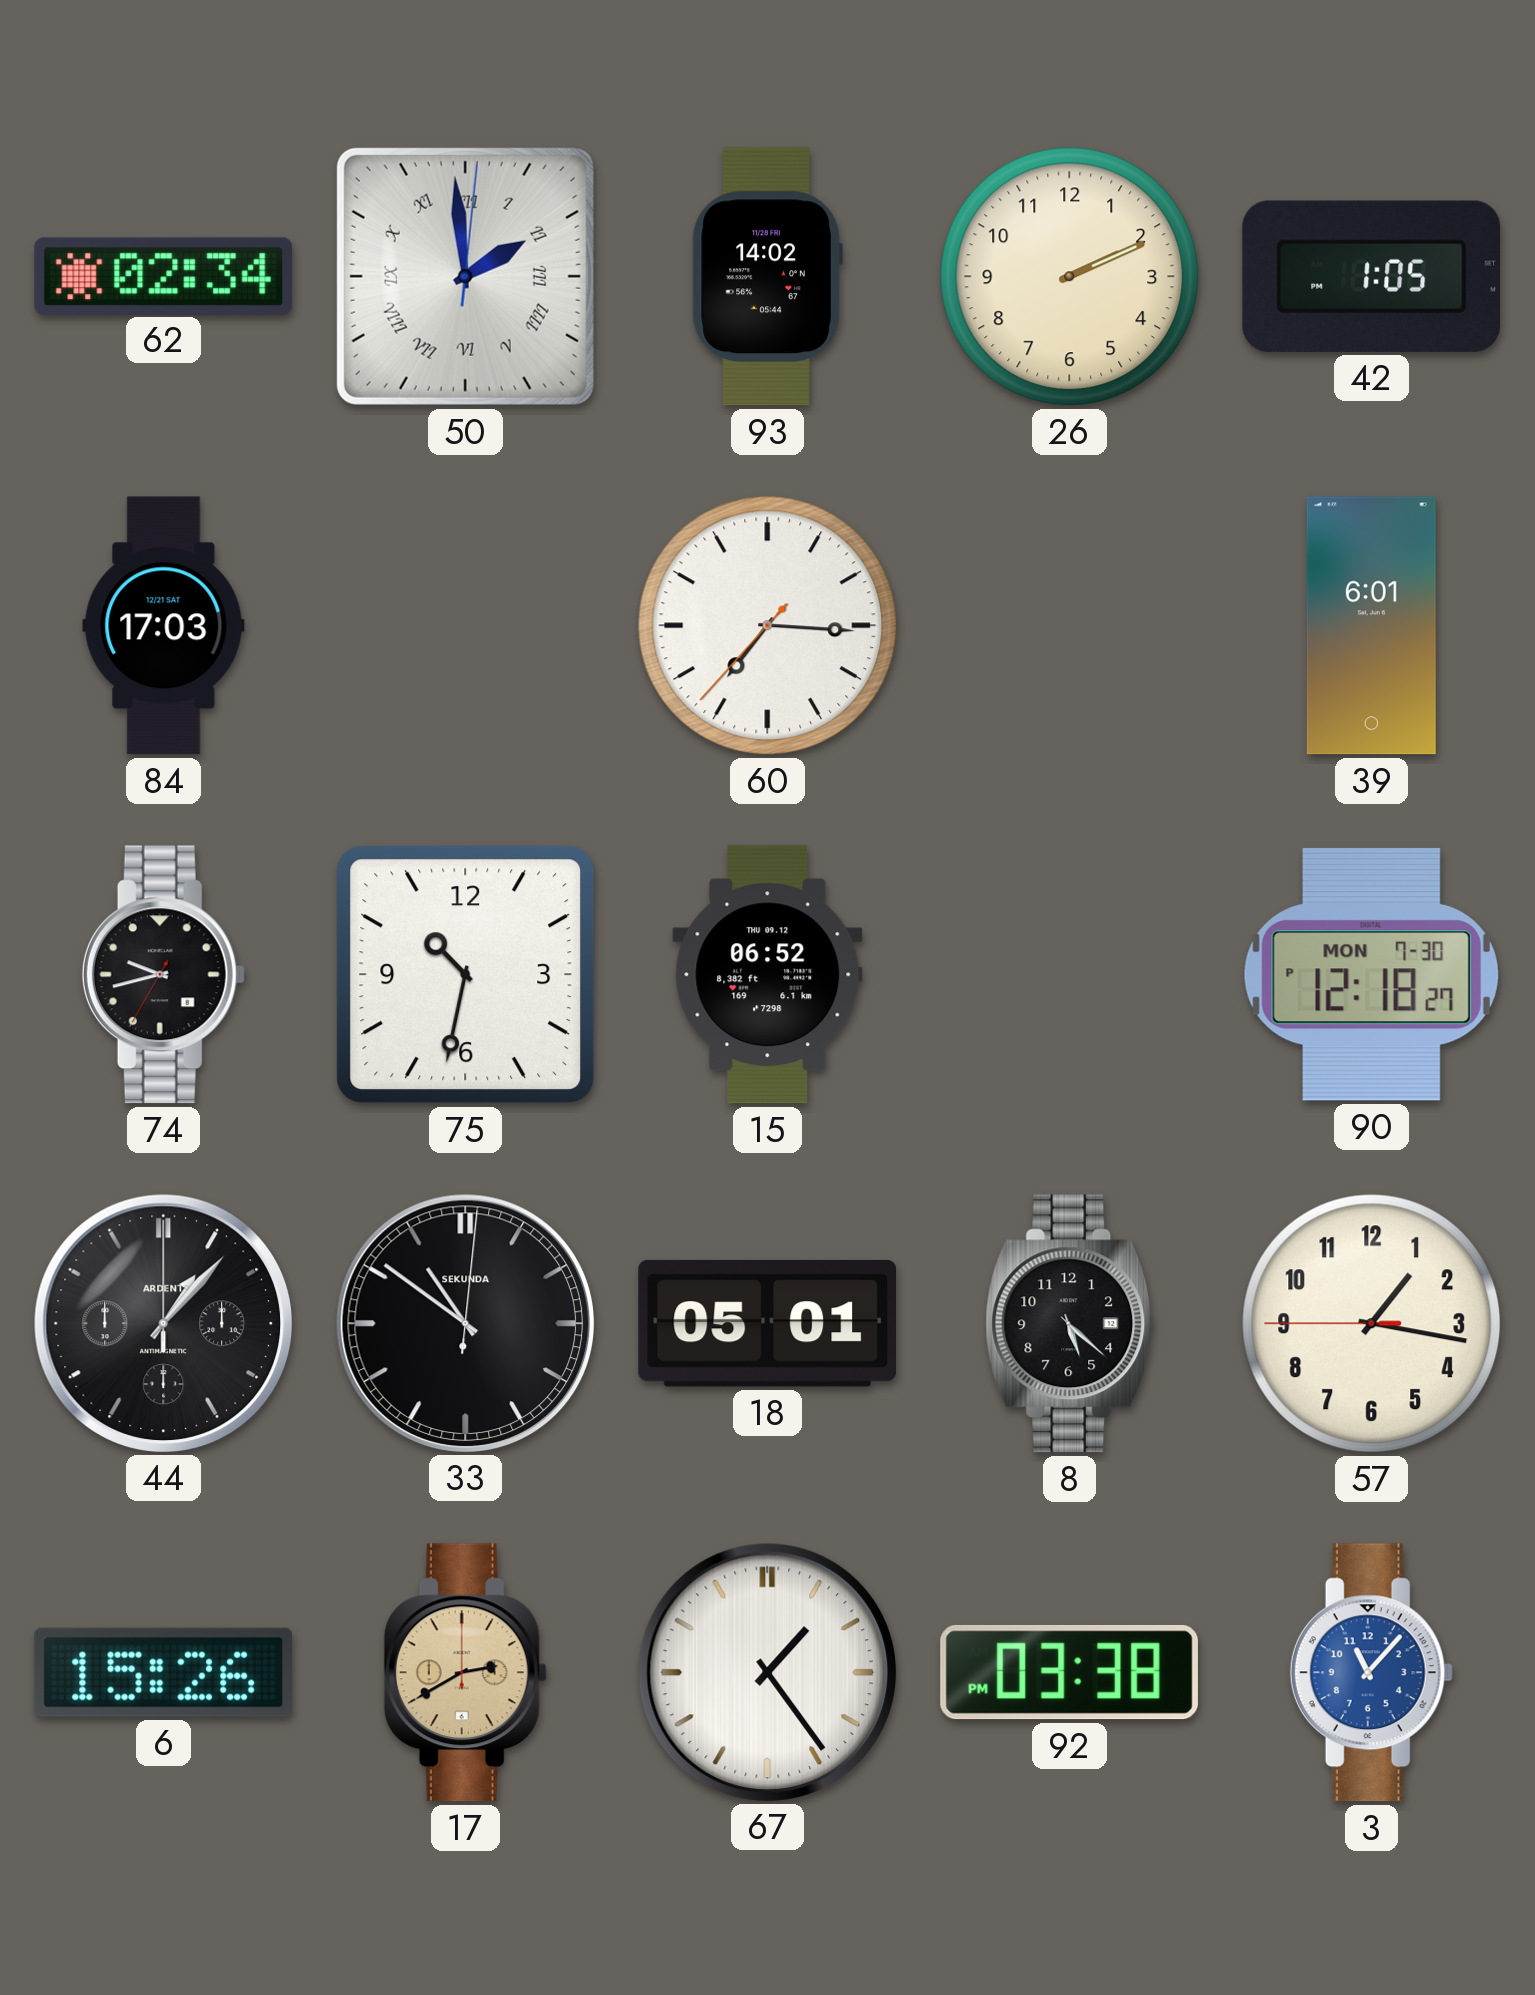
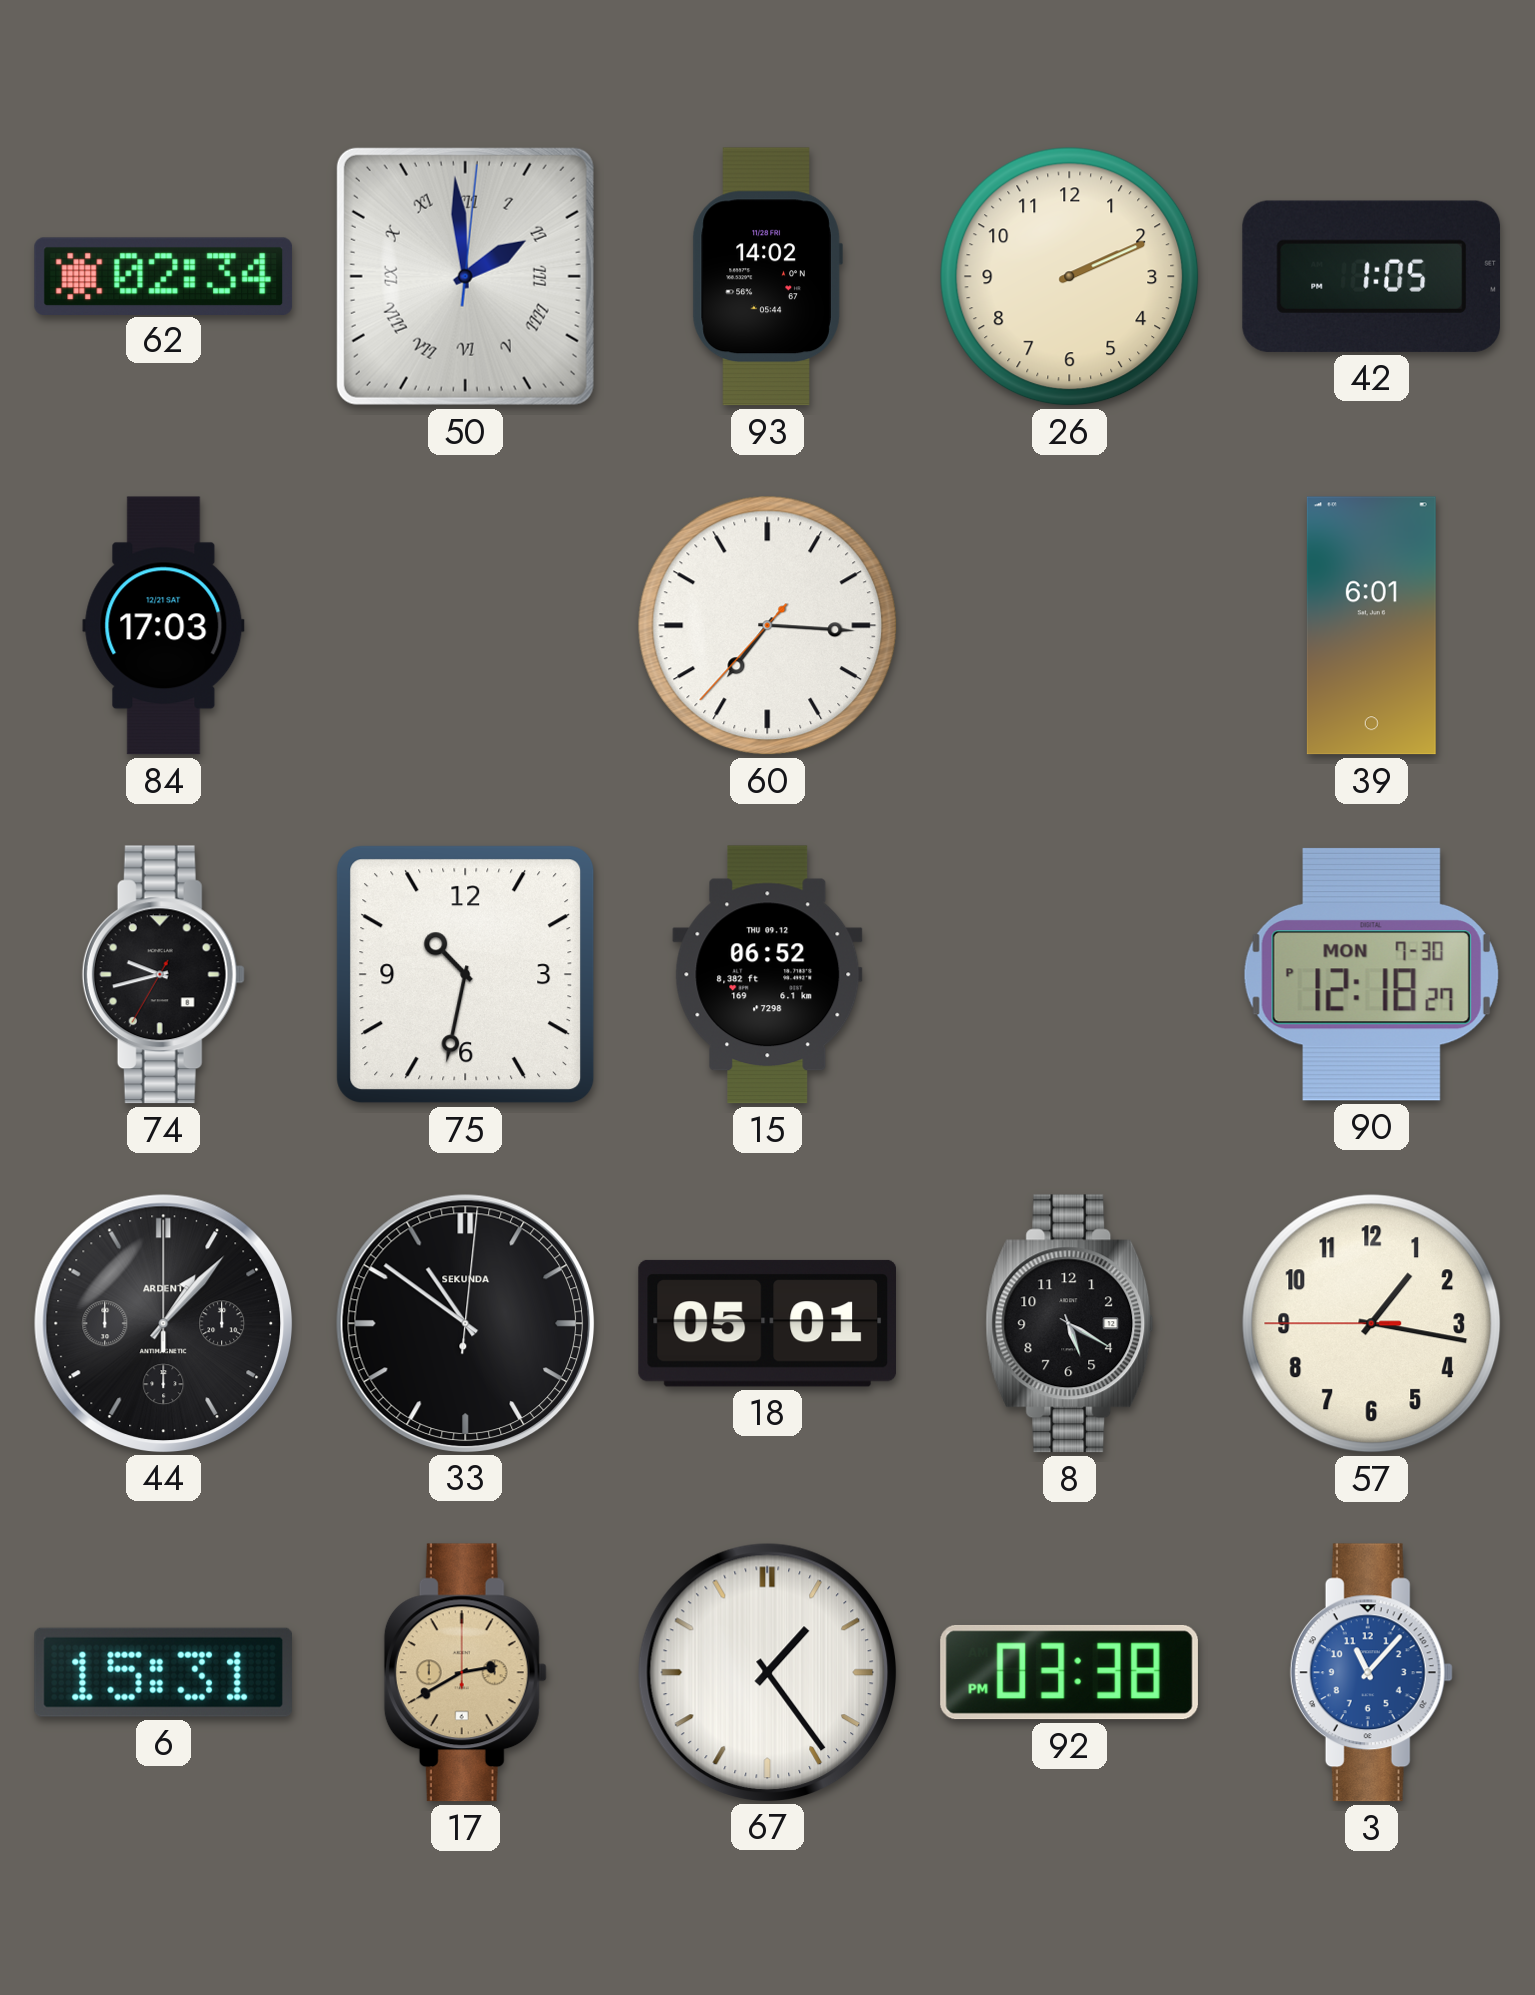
8: 5:22 -> 5:20 (1070, 1324)
6: 15:26 -> 15:31 (163, 1672)
